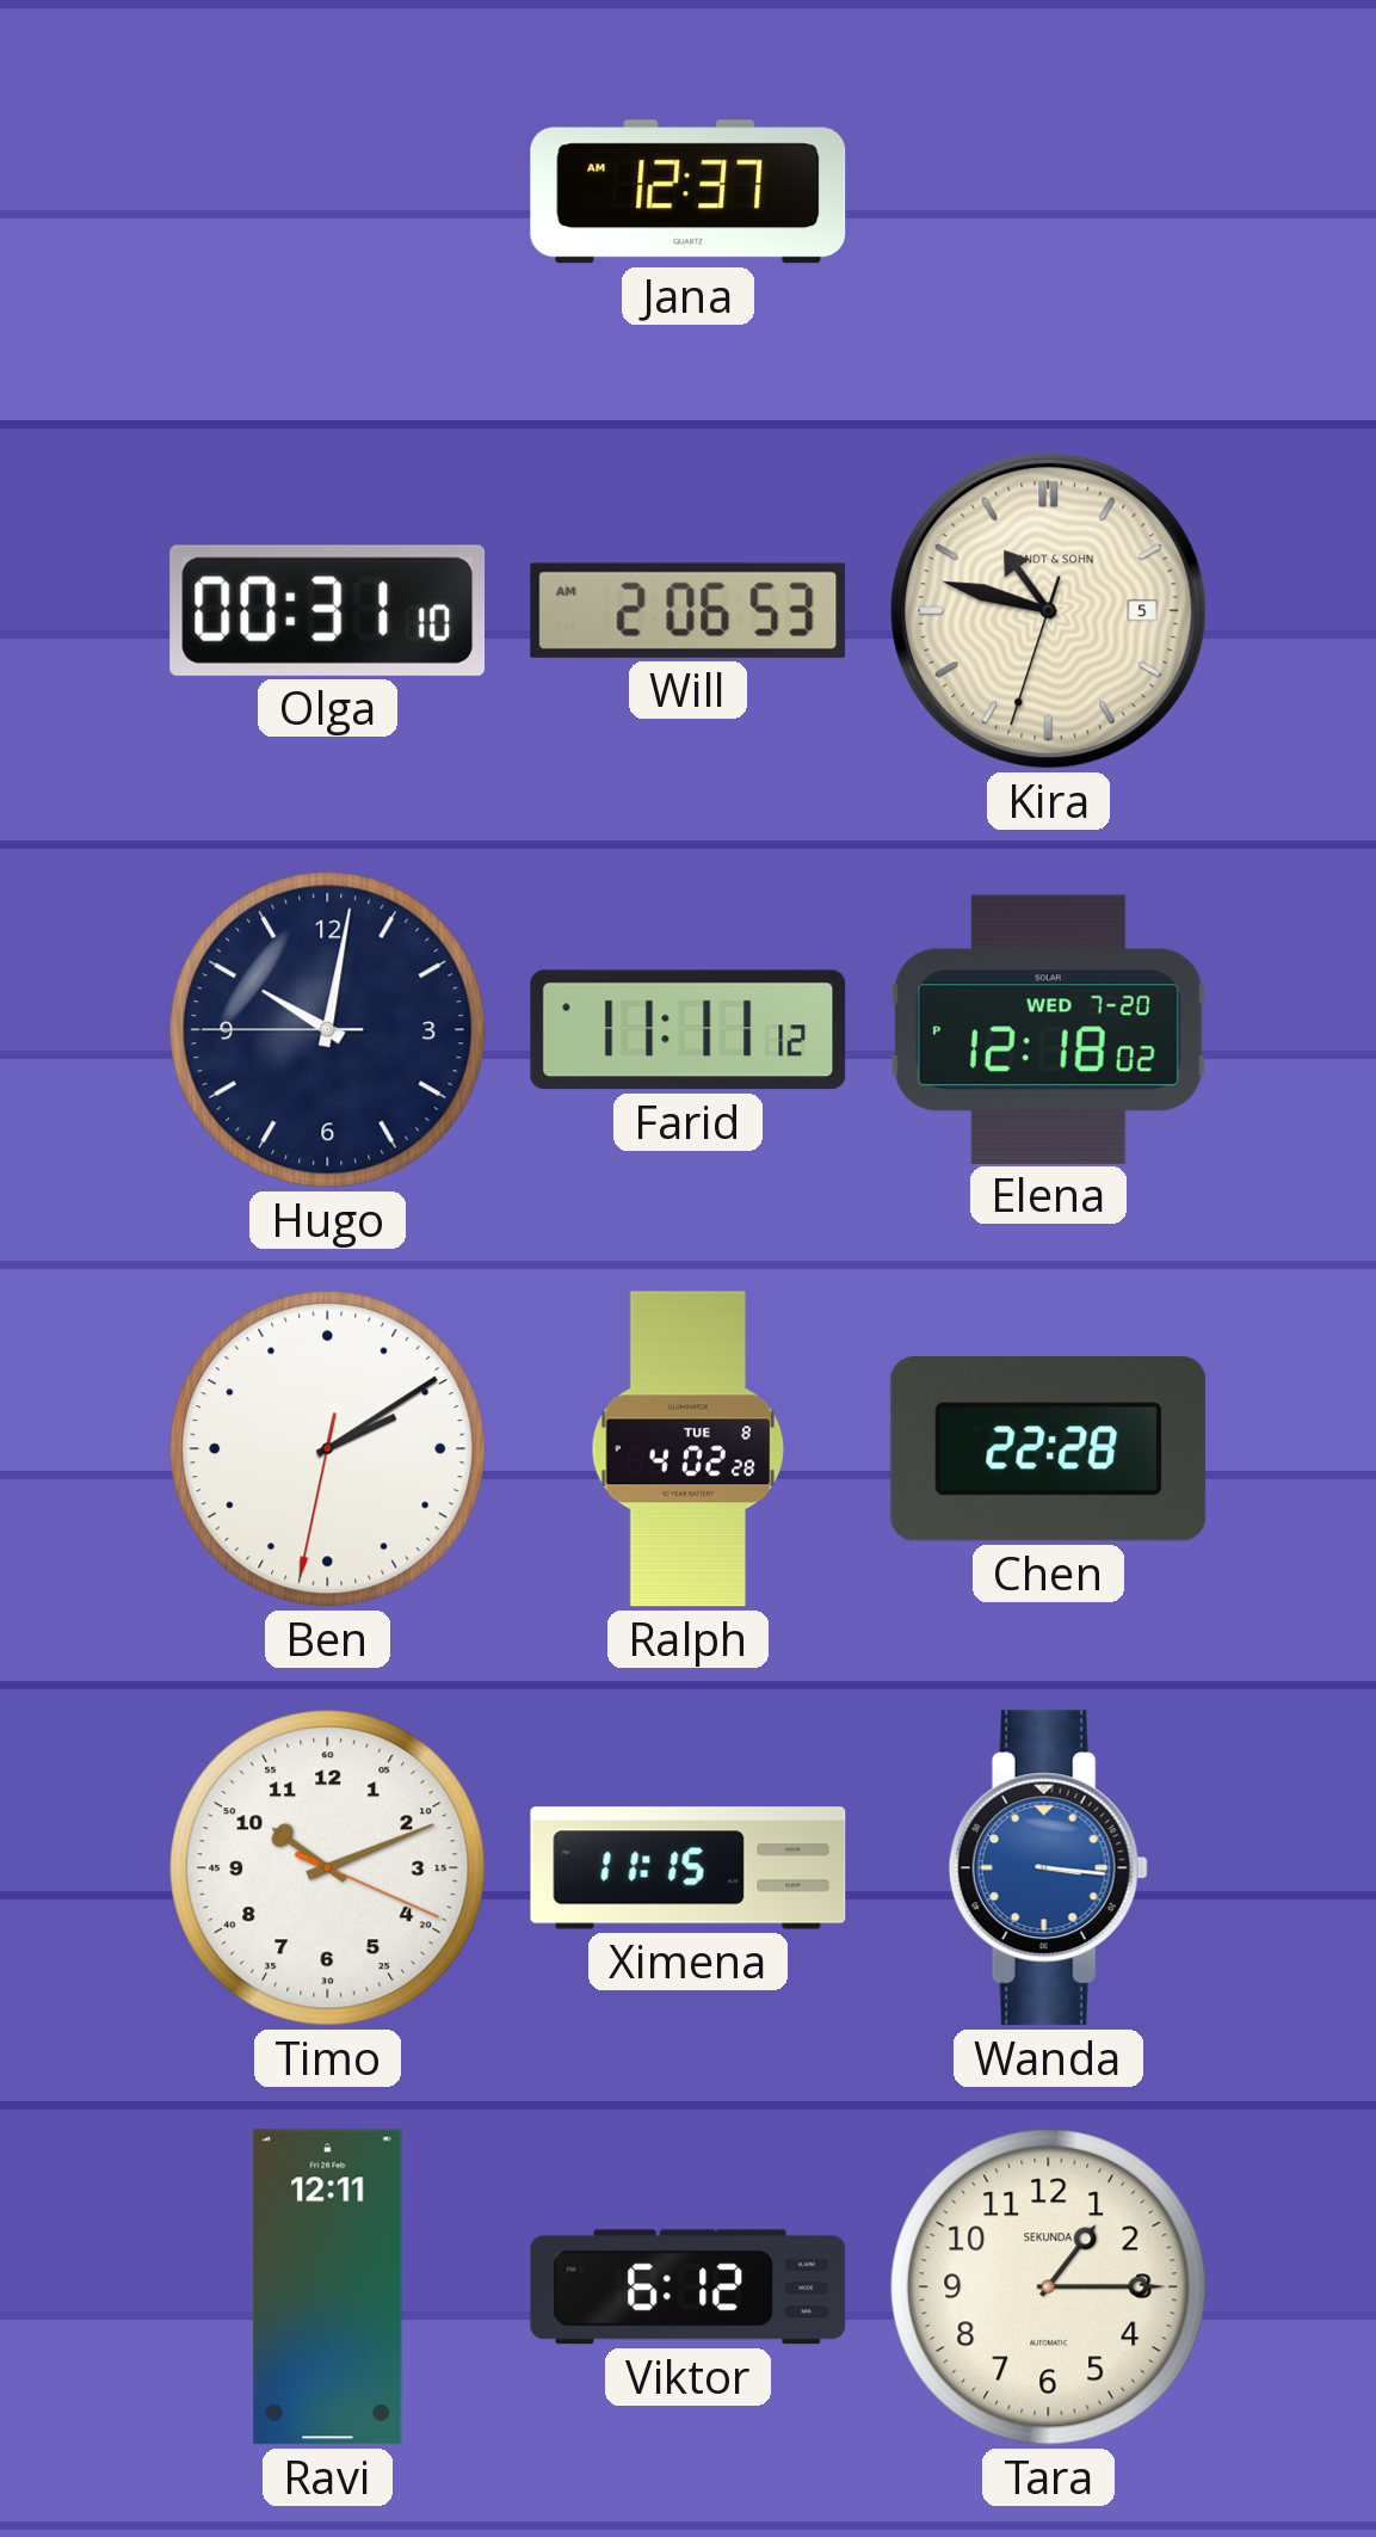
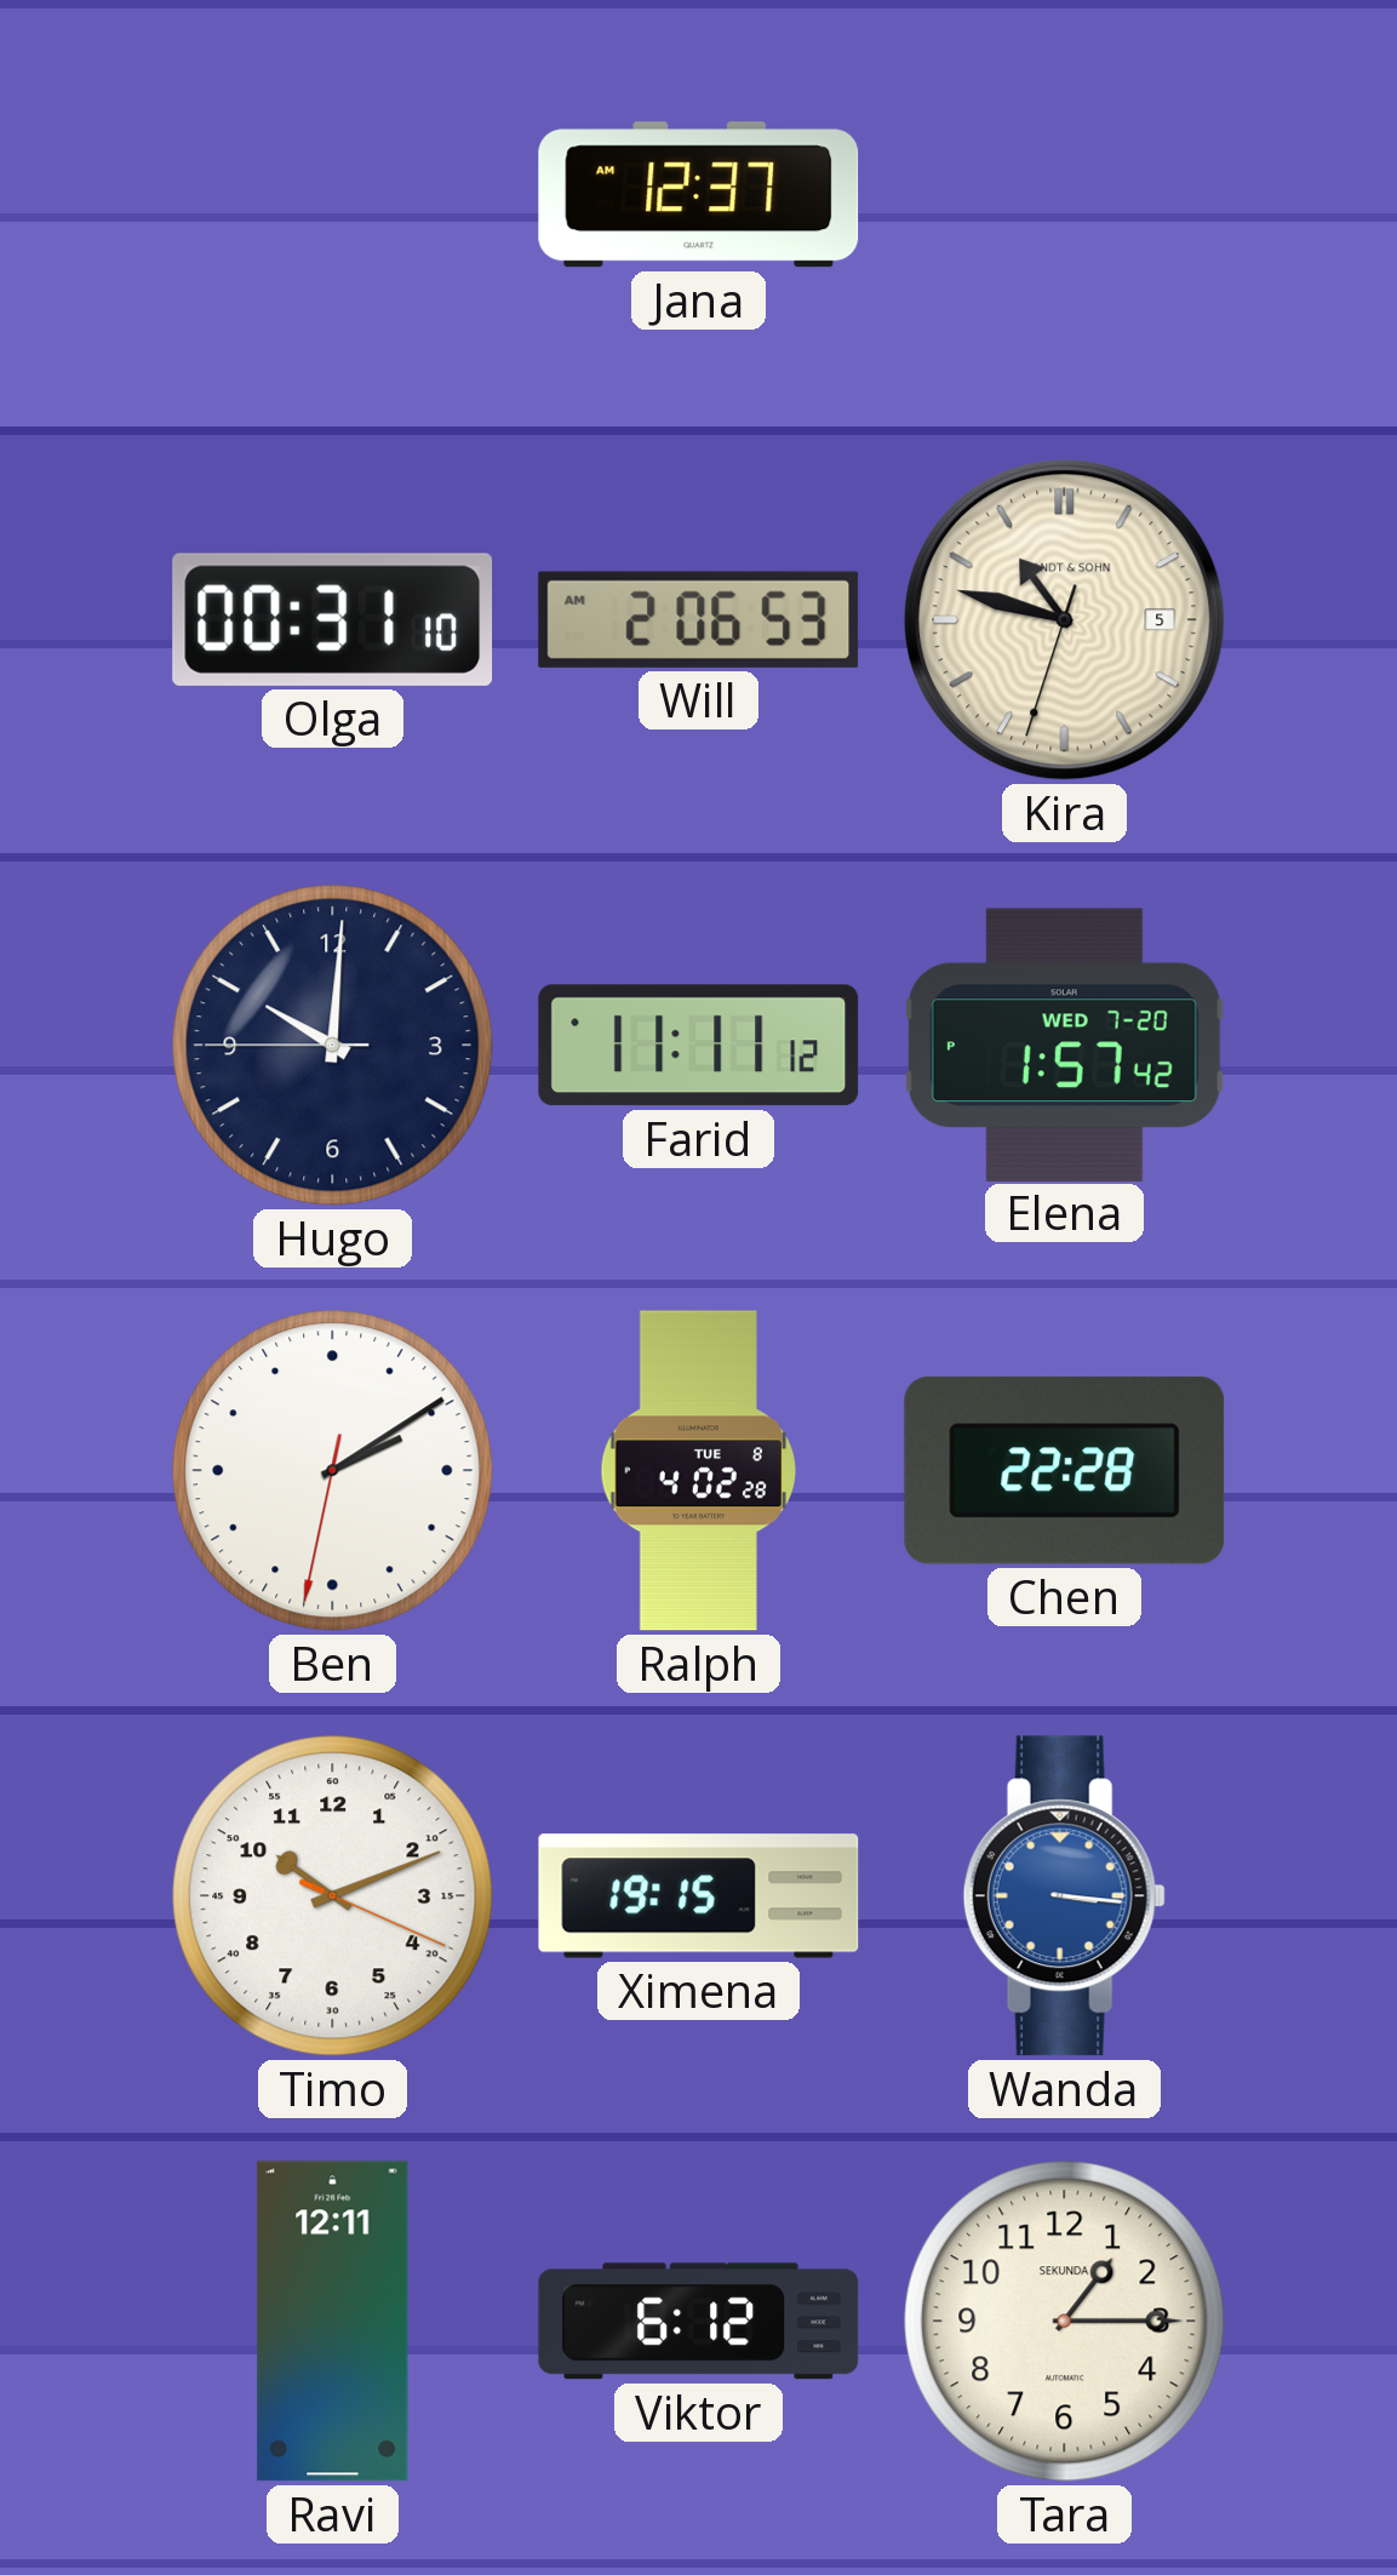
Hugo: 10:01 -> 10:00 (333, 1046)
Elena: 12:18 -> 1:57 (1064, 1045)
Ximena: 11:15 -> 19:15 (699, 1896)
